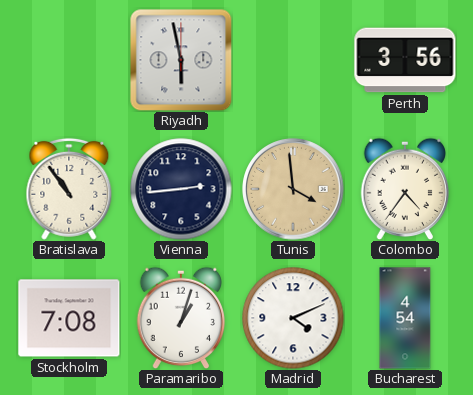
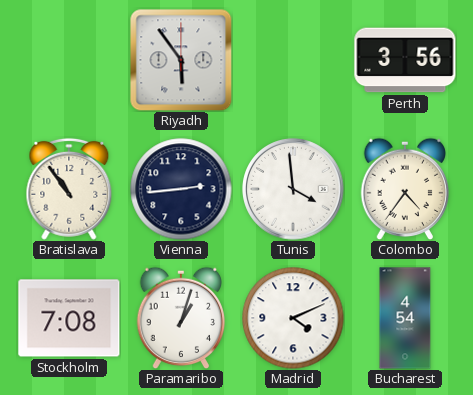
Riyadh: 5:58 -> 5:54 (181, 60)
Tunis dial: champagne -> white (293, 189)
